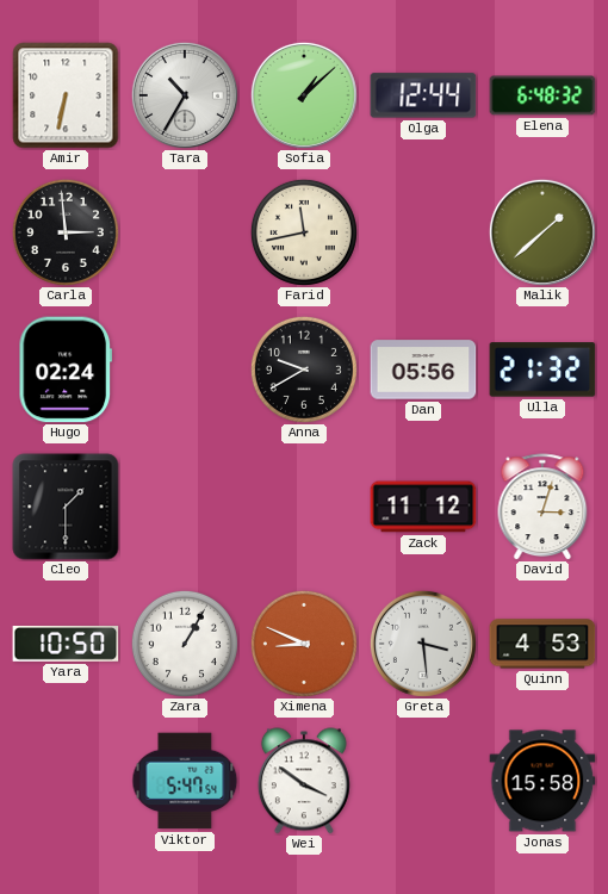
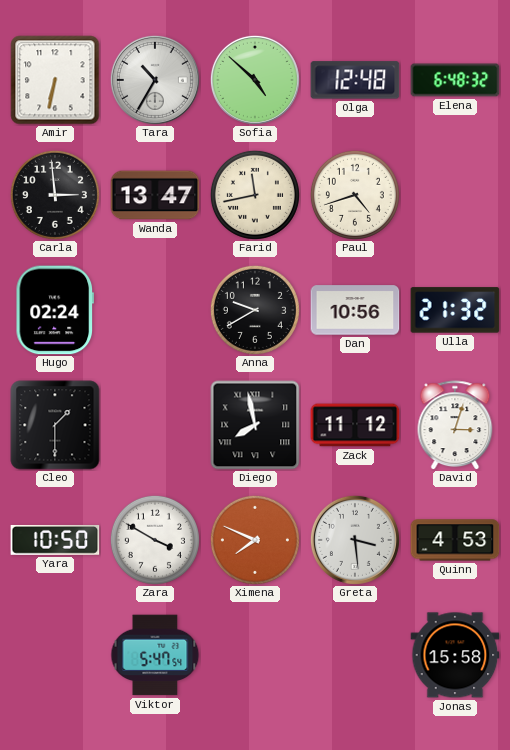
Sofia: 1:08 -> 4:52 (255, 80)
Olga: 12:44 -> 12:48 (355, 80)
Wanda: none -> 13:47 (155, 195)
Paul: none -> 4:42 (355, 195)
Malik: 1:38 -> none (542, 232)
Dan: 05:56 -> 10:56 (355, 310)
Diego: none -> 7:58 (255, 425)
Zara: 1:05 -> 3:50 (155, 540)
Ximena: 8:49 -> 7:49 (255, 540)
Wei: 3:51 -> none (304, 781)
